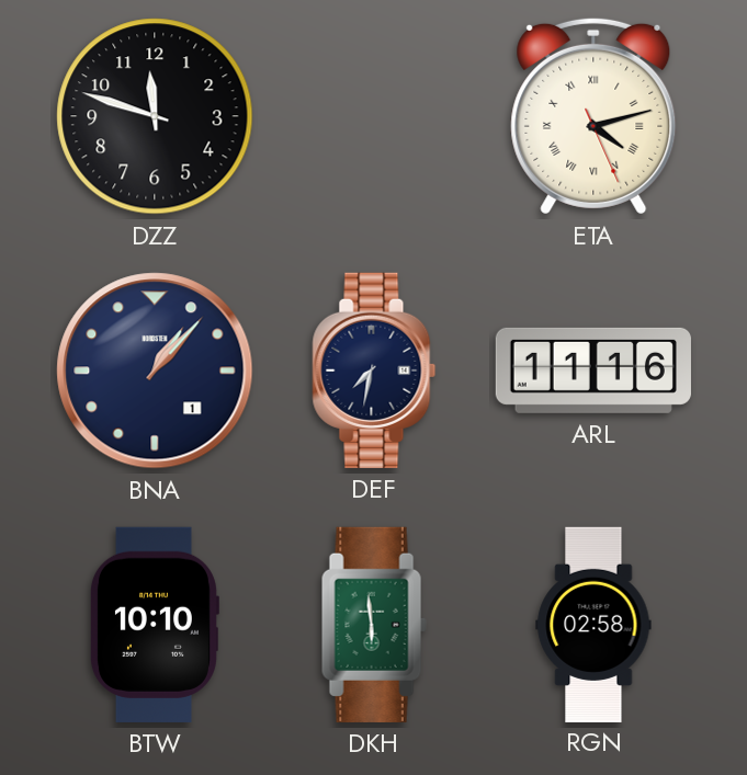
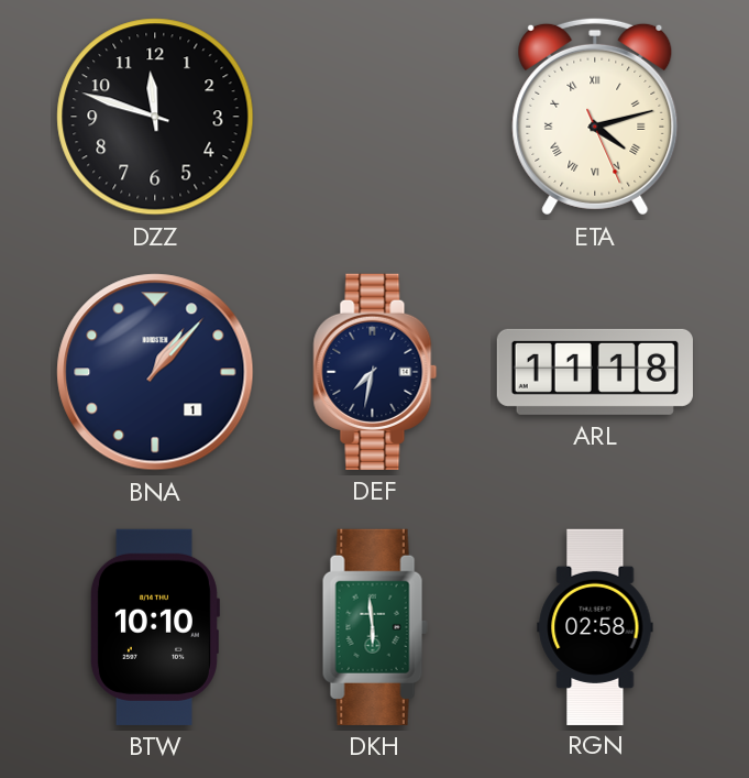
ARL: 11:16 -> 11:18 (595, 372)
